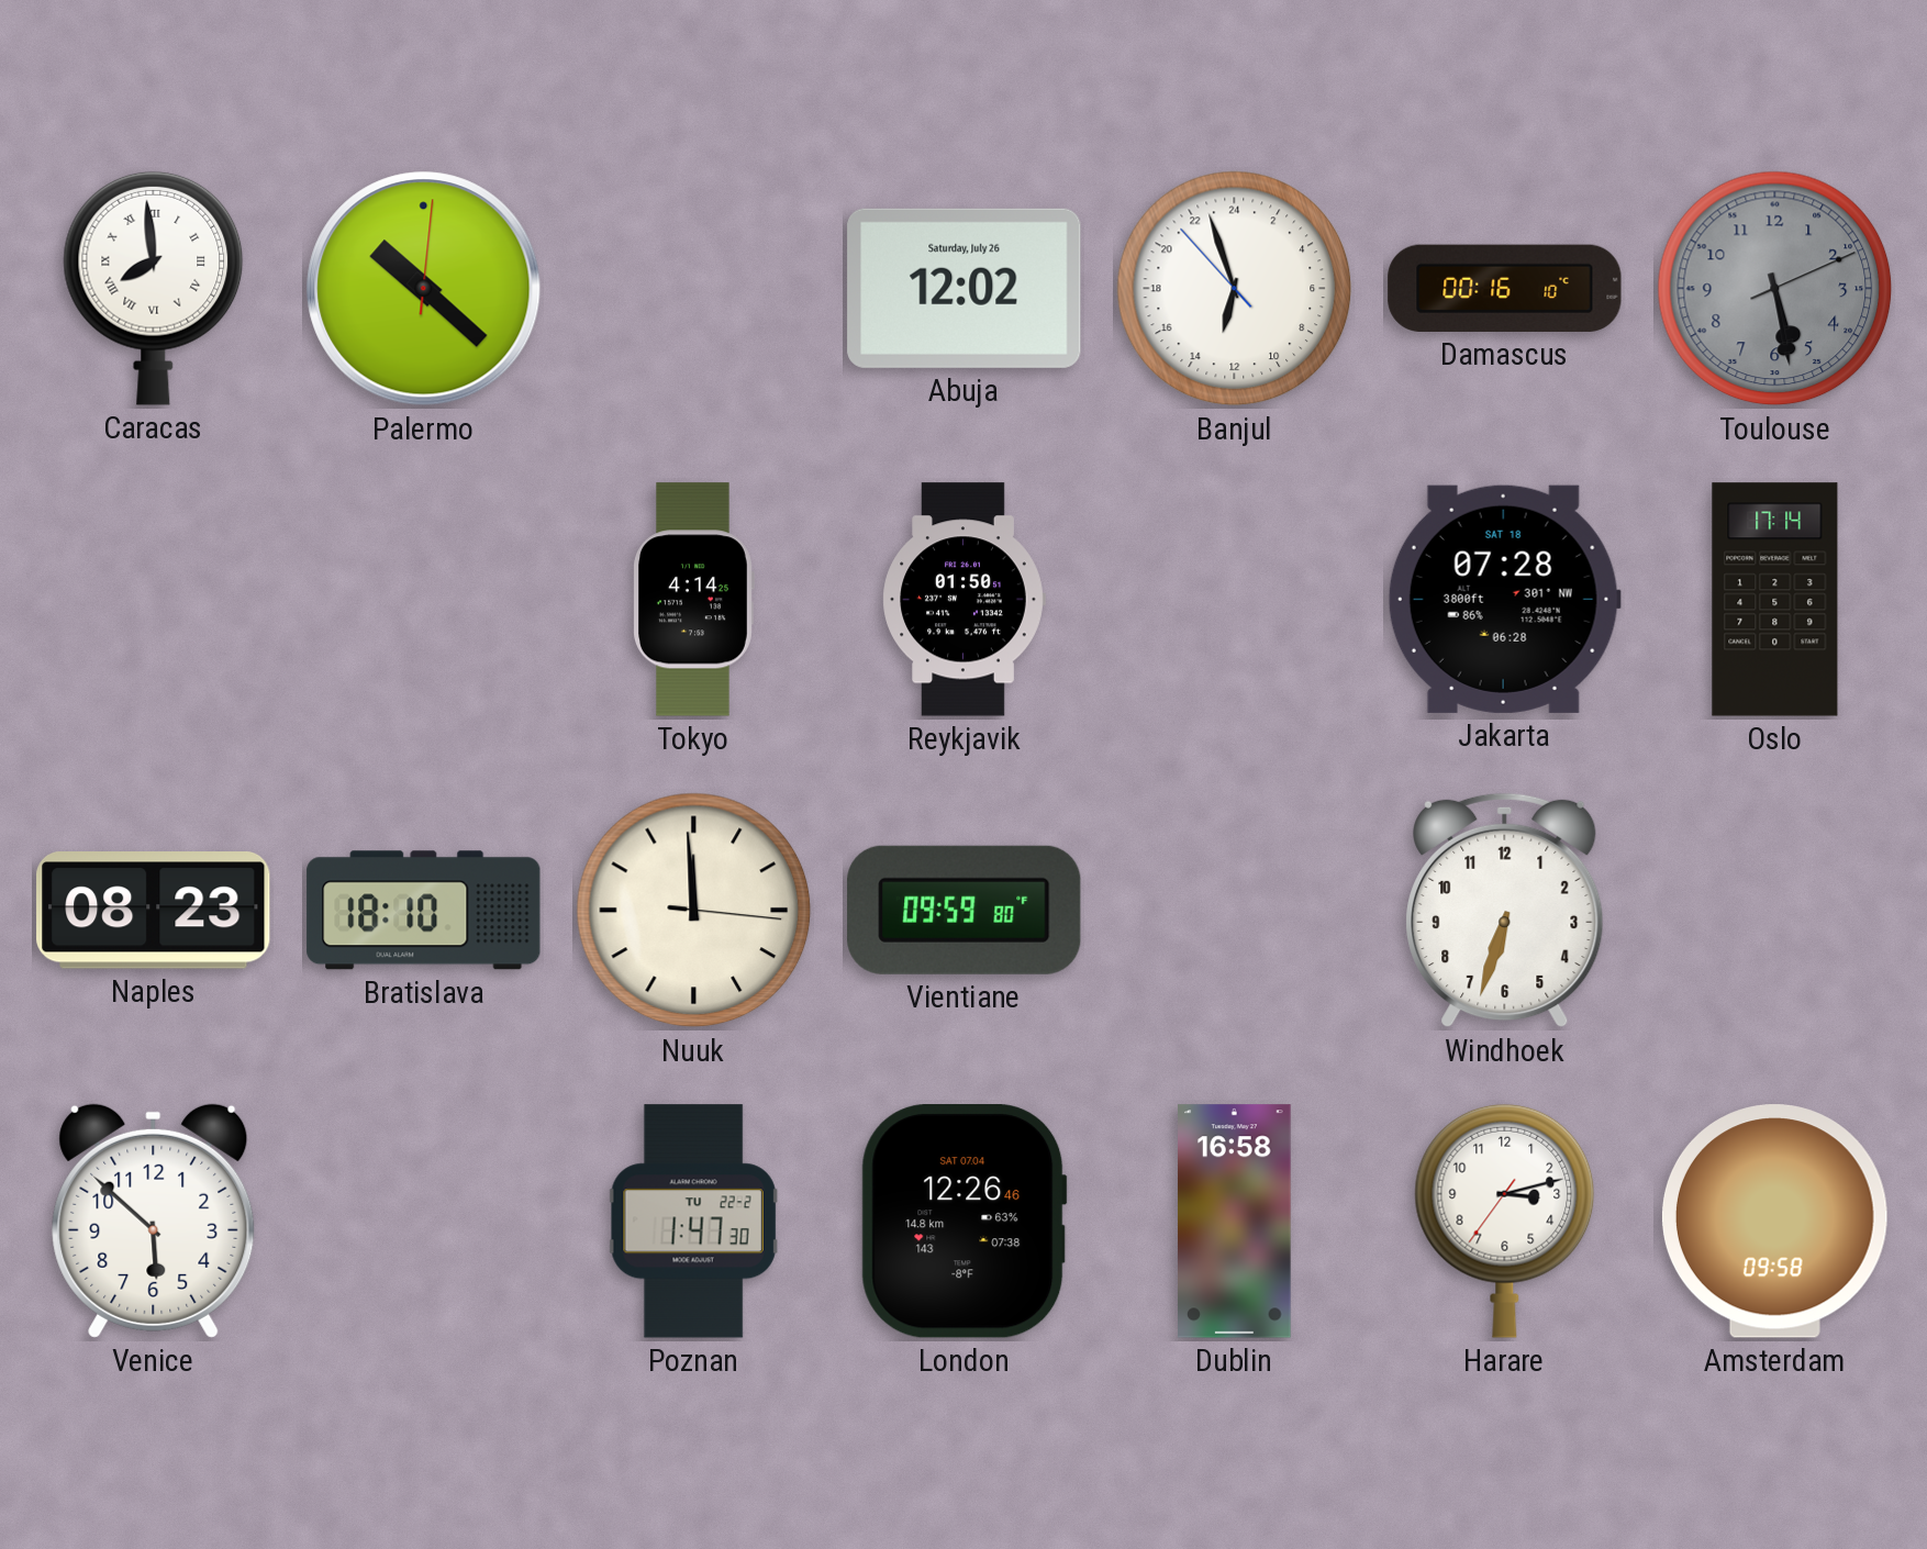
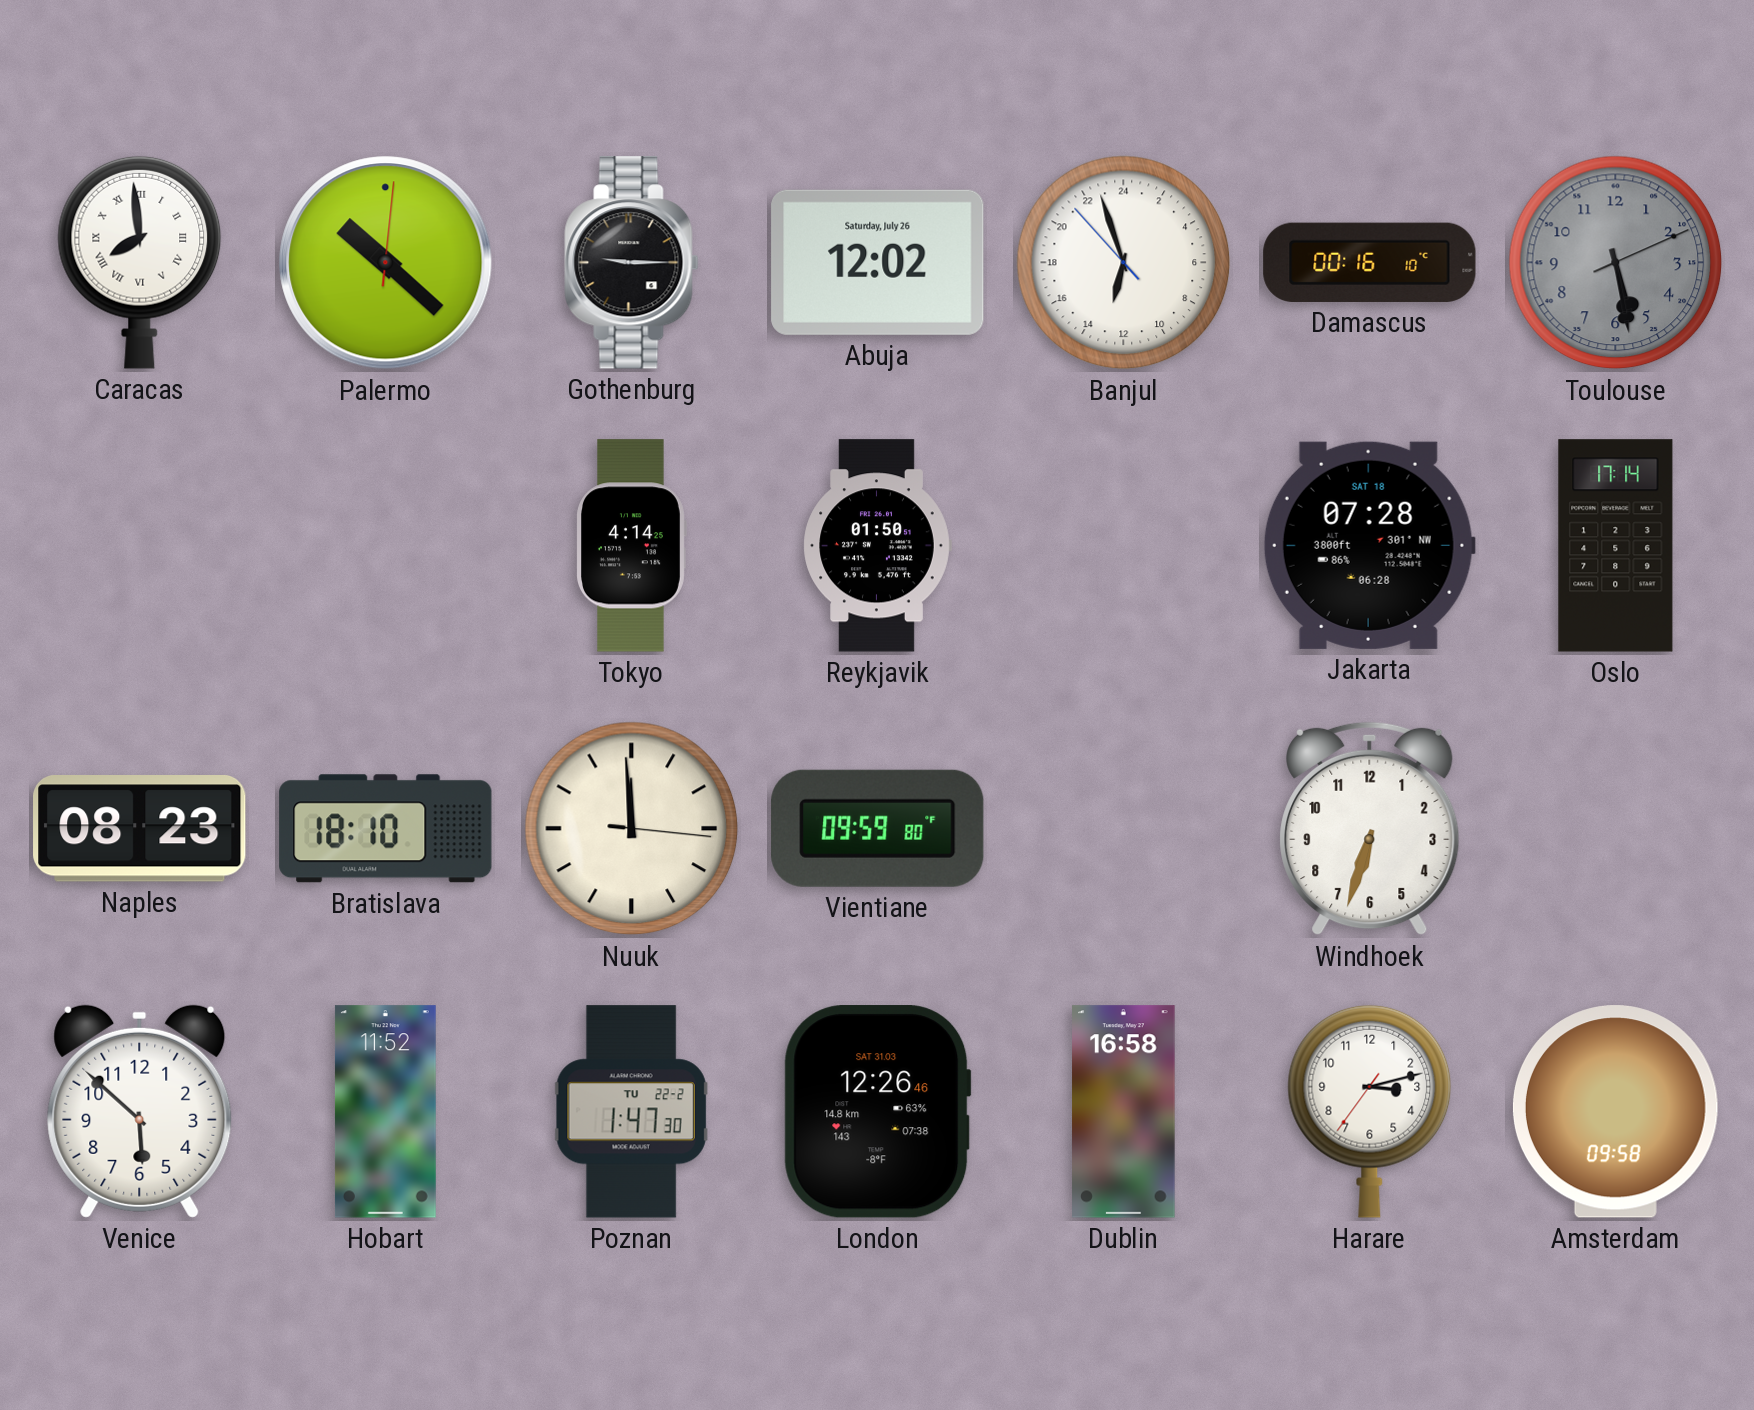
Gothenburg: none -> 9:15 (632, 263)
Hobart: none -> 11:52 (385, 1112)
London date: SAT 07.04 -> SAT 31.03 (877, 1112)
